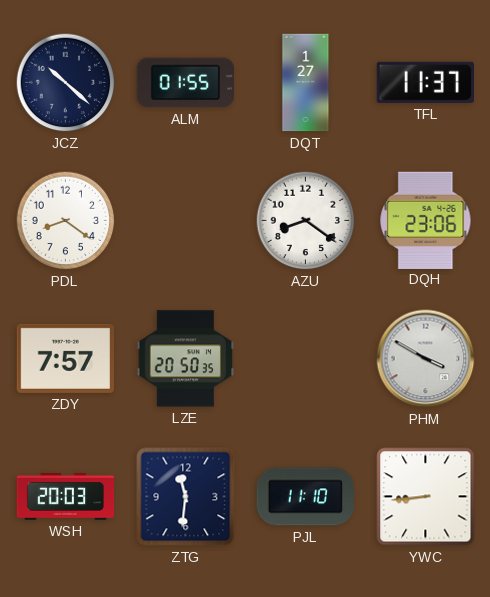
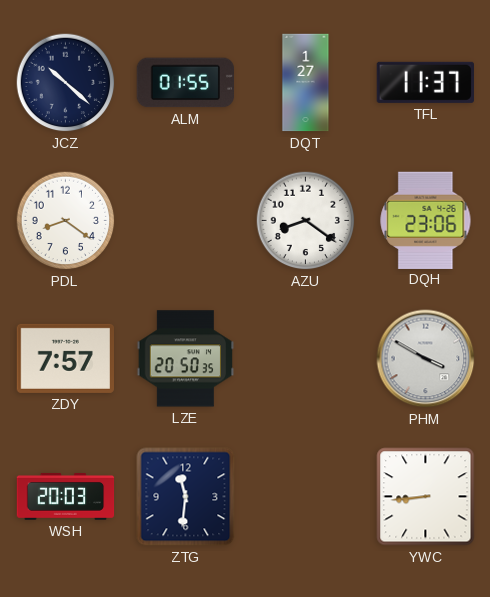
PJL: 11:10 -> none (305, 497)
